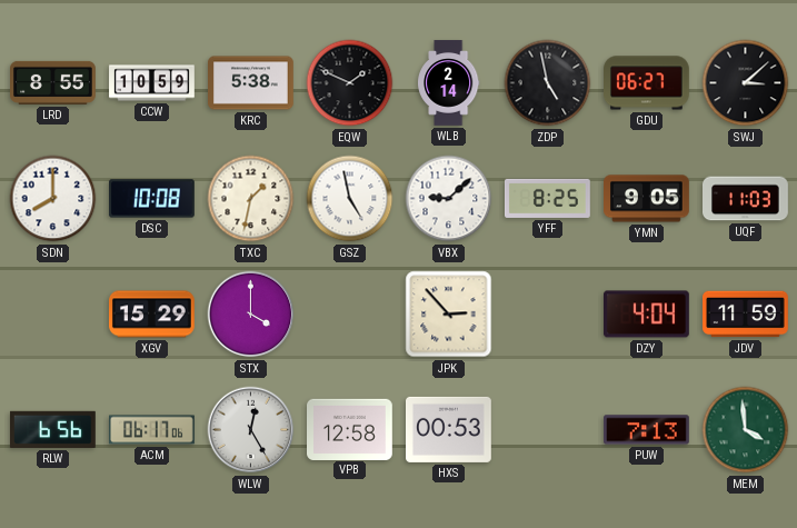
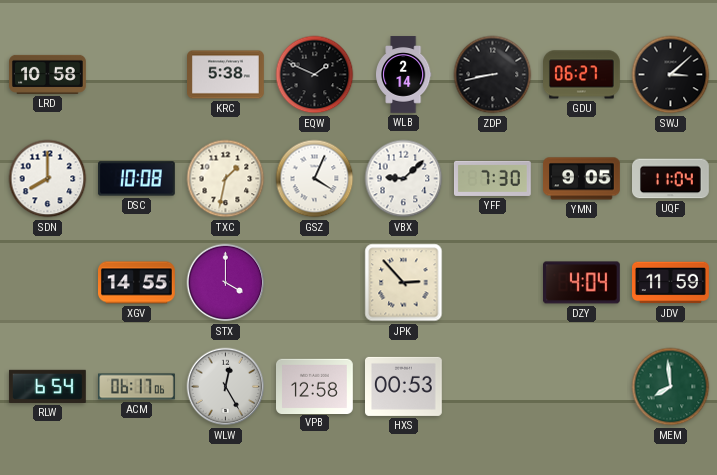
LRD: 8:55 -> 10:58 (48, 74)
CCW: 10:59 -> none (152, 83)
ZDP: 4:58 -> 8:43 (493, 75)
GSZ: 4:58 -> 4:04 (315, 179)
YFF: 8:25 -> 7:30 (493, 178)
UQF: 11:03 -> 11:04 (671, 179)
XGV: 15:29 -> 14:55 (137, 283)
RLW: 6:56 -> 6:54 (48, 386)
PUW: 7:13 -> none (647, 430)
MEM: 3:59 -> 7:59 (671, 387)
